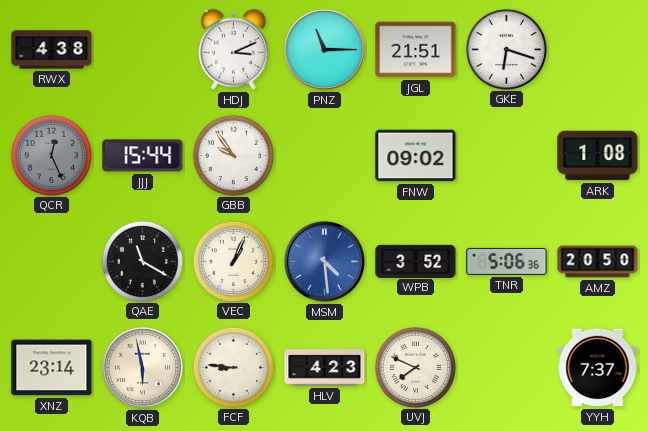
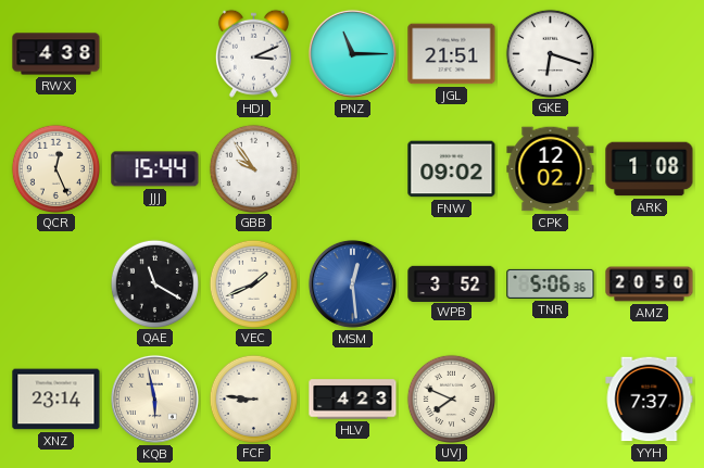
QCR dial: grey -> cream (55, 168)
CPK: none -> 12:02 (551, 169)
VEC: 1:04 -> 1:41 (253, 283)
MSM: 4:29 -> 12:29 (352, 283)
